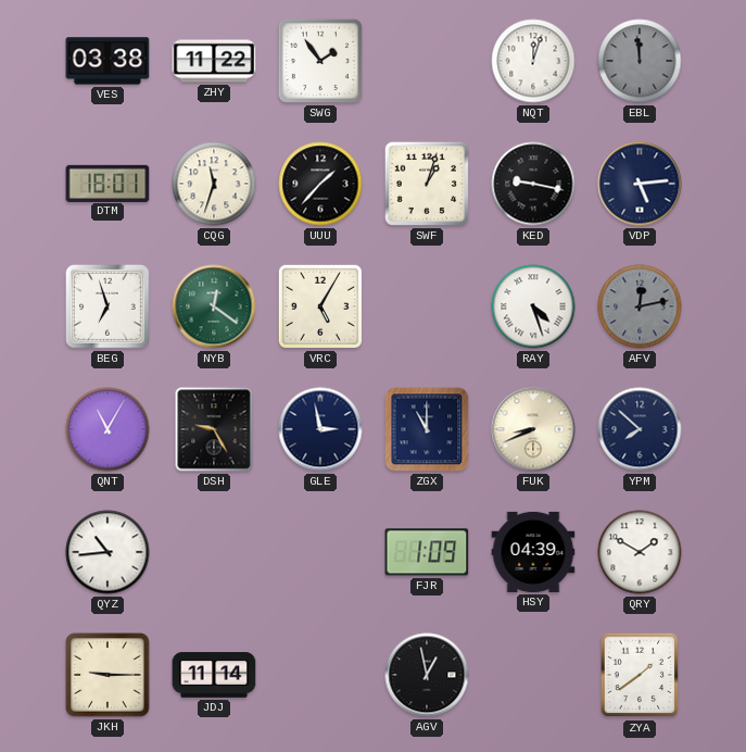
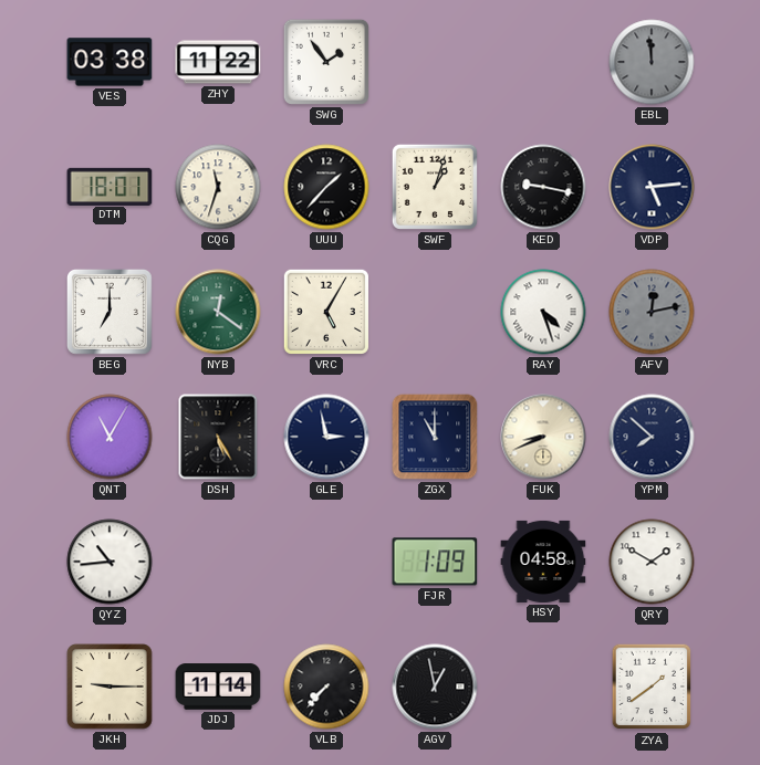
NQT: 12:03 -> none (533, 61)
BEG: 6:57 -> 7:00 (110, 312)
DSH: 9:25 -> 5:25 (218, 437)
HSY: 04:39 -> 04:58 (543, 562)
VLB: none -> 7:37 (326, 687)
